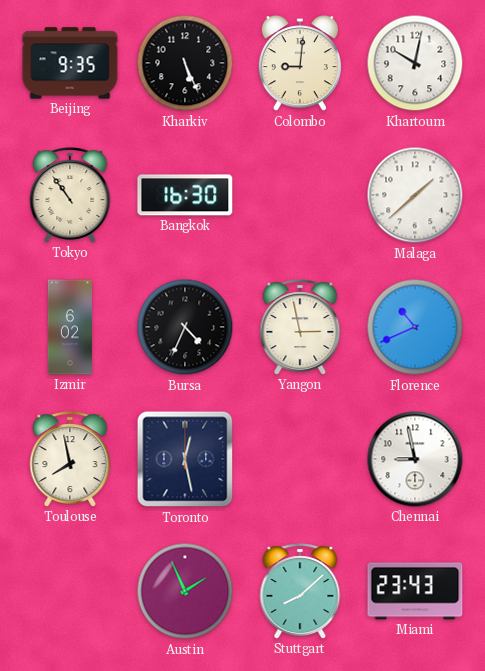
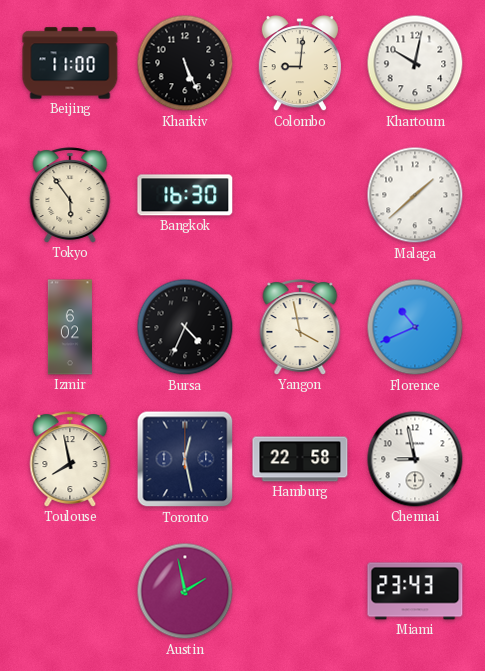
Beijing: 9:35 -> 11:00 (70, 63)
Tokyo: 10:54 -> 5:54 (70, 195)
Yangon: 2:58 -> 3:58 (300, 327)
Hamburg: none -> 22:58 (300, 459)
Austin: 1:56 -> 1:58 (185, 591)
Stuttgart: 8:08 -> none (300, 591)
